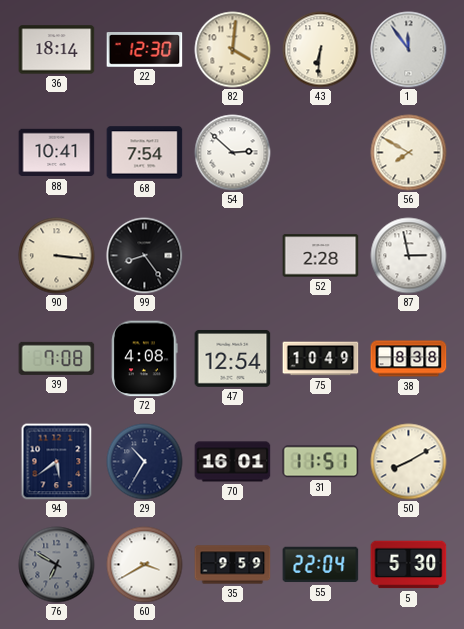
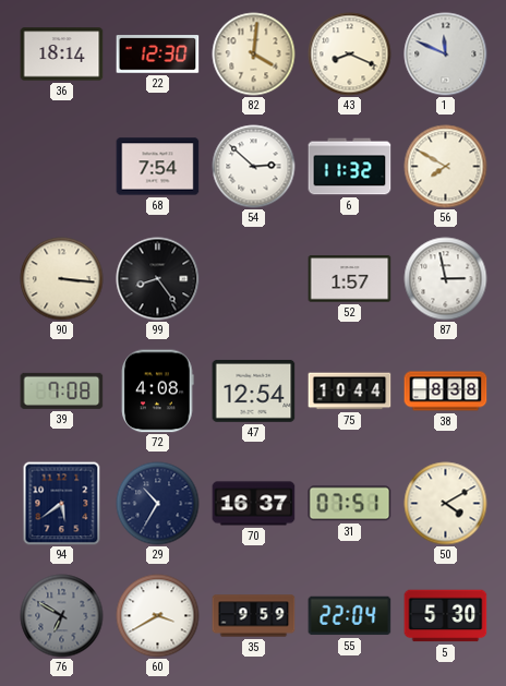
43: 6:31 -> 8:19 (350, 55)
1: 11:54 -> 11:49 (446, 55)
88: 10:41 -> none (57, 153)
6: none -> 11:32 (350, 167)
52: 2:28 -> 1:57 (350, 279)
75: 10:49 -> 10:44 (350, 392)
70: 16:01 -> 16:37 (254, 504)
31: 11:51 -> 07:51 (350, 504)
50: 8:10 -> 4:10 (446, 504)
